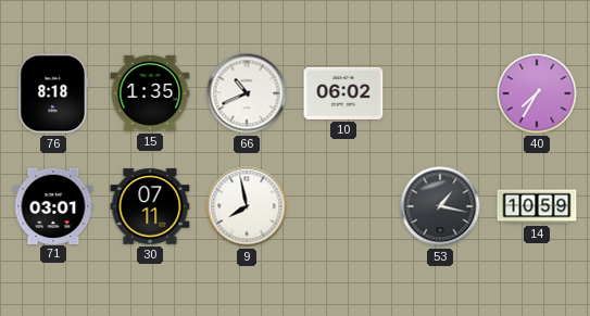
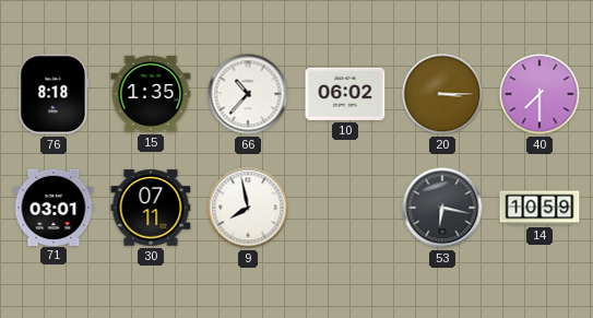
66: 10:41 -> 10:37 (248, 94)
20: none -> 3:15 (442, 94)
40: 7:35 -> 7:30 (539, 94)
53: 1:17 -> 6:17 (442, 208)
